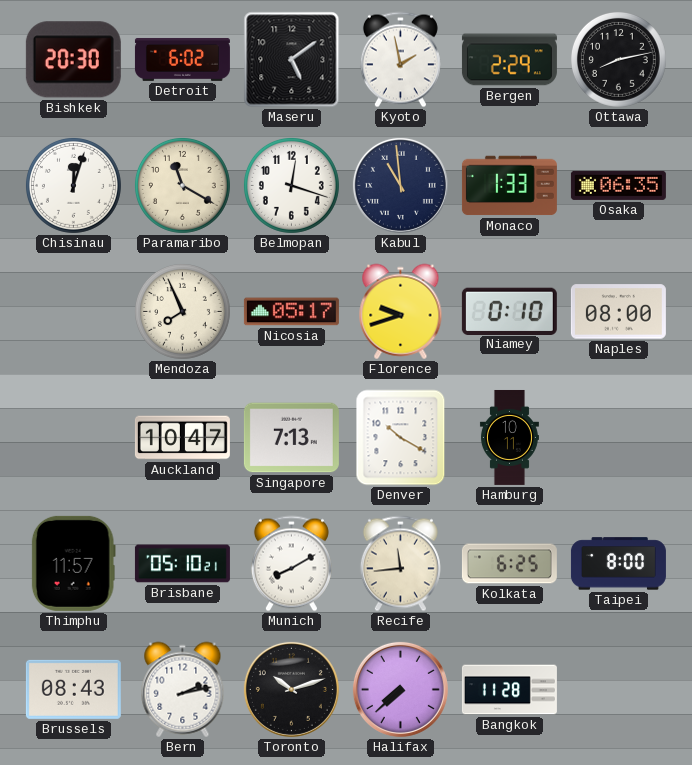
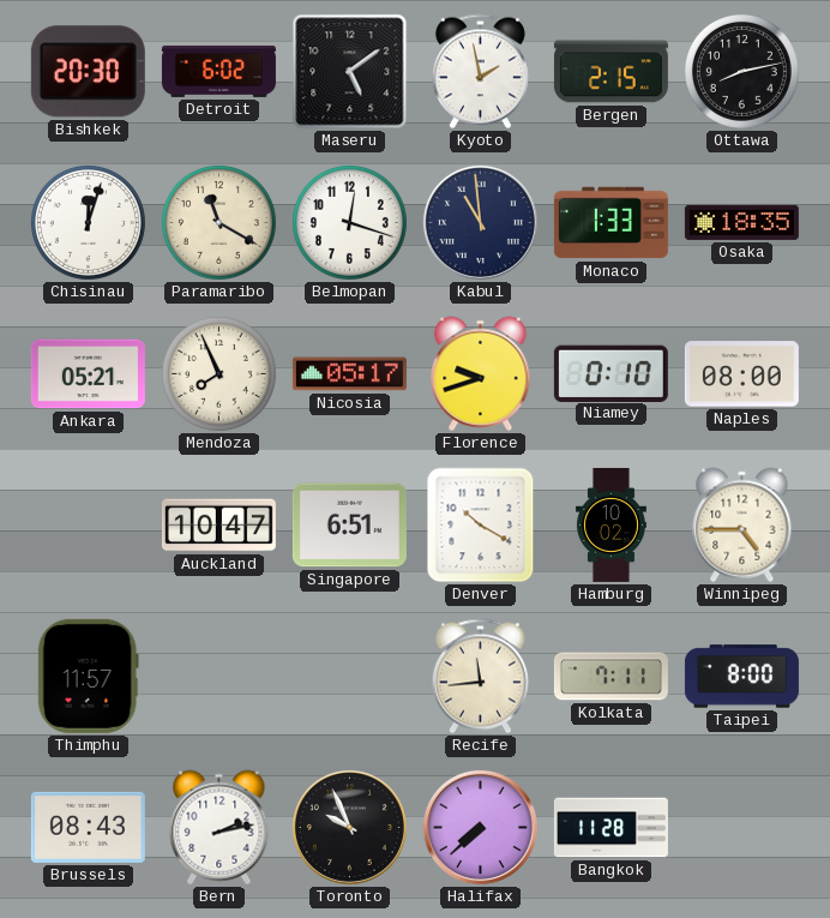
Bergen: 2:29 -> 2:15 (611, 72)
Osaka: 06:35 -> 18:35 (741, 222)
Ankara: none -> 05:21 (88, 374)
Singapore: 7:13 -> 6:51 (349, 526)
Hamburg: 10:11 -> 10:02 (611, 524)
Winnipeg: none -> 4:45 (742, 526)
Brisbane: 05:10 -> none (182, 564)
Munich: 8:10 -> none (291, 564)
Kolkata: 6:25 -> 7:11 (611, 677)
Toronto: 10:12 -> 9:56 (349, 827)
